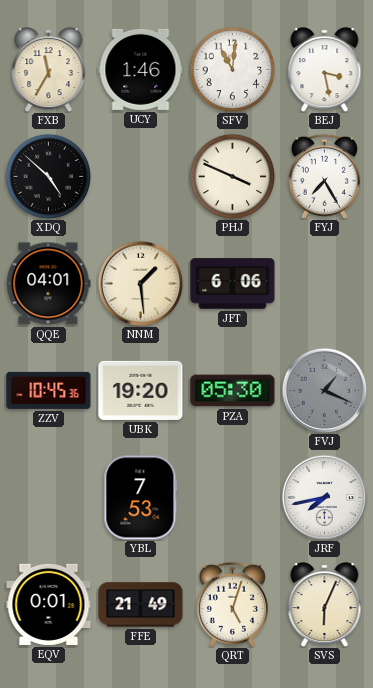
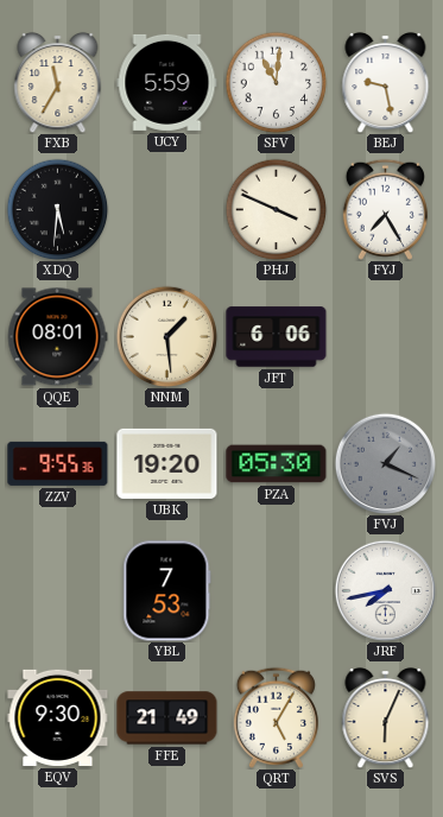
UCY: 1:46 -> 5:59 (167, 82)
BEJ: 3:28 -> 9:28 (386, 83)
XDQ: 4:52 -> 5:31 (57, 209)
QQE: 04:01 -> 08:01 (57, 337)
ZZV: 10:45 -> 9:55 (58, 463)
EQV: 0:01 -> 9:30 (58, 717)
QRT: 5:03 -> 5:05 (276, 717)
